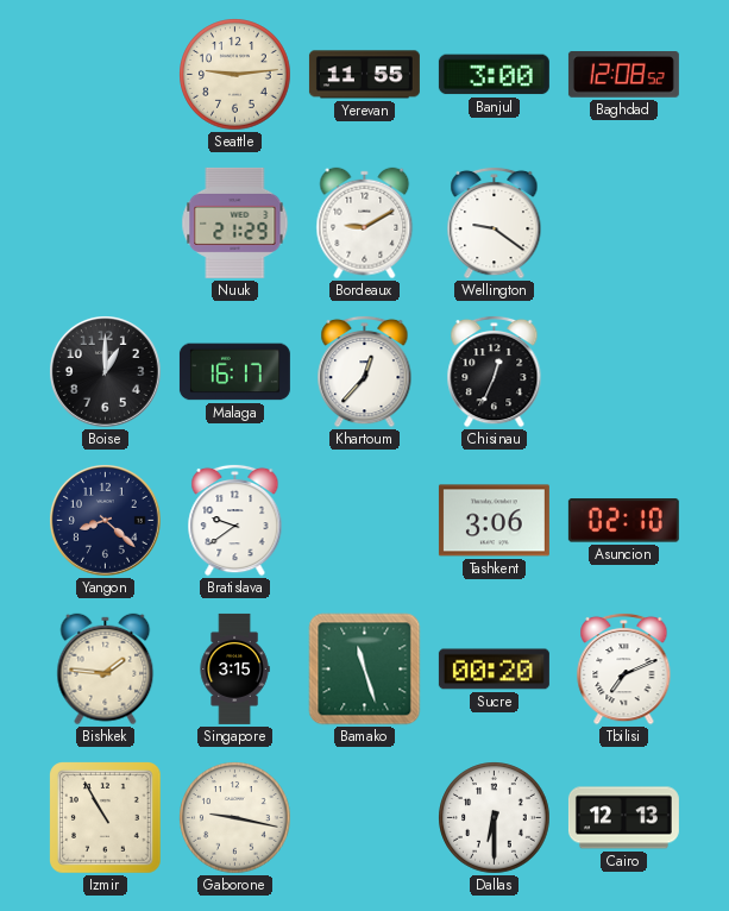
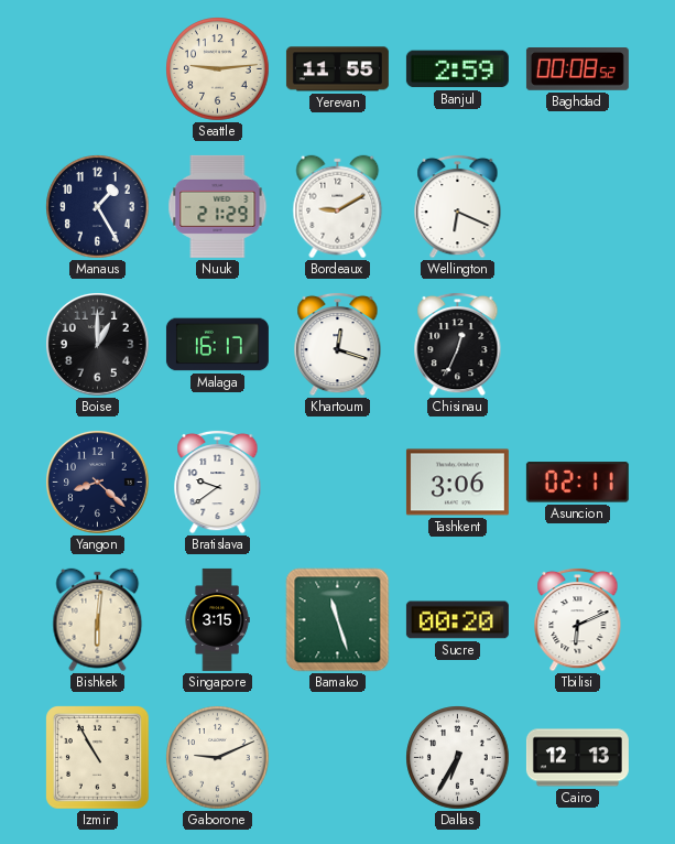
Banjul: 3:00 -> 2:59 (457, 69)
Baghdad: 12:08 -> 00:08 (577, 69)
Manaus: none -> 1:25 (98, 207)
Wellington: 9:21 -> 6:19 (458, 206)
Khartoum: 12:37 -> 12:18 (338, 344)
Asuncion: 02:10 -> 02:11 (577, 483)
Bishkek: 1:46 -> 6:01 (98, 620)
Tbilisi: 7:11 -> 6:11 (578, 619)
Gaborone: 9:17 -> 9:11 (218, 758)
Dallas: 6:30 -> 6:35 (458, 758)
